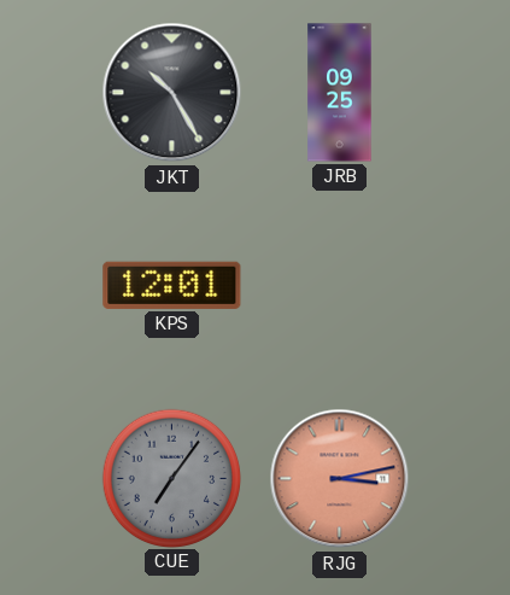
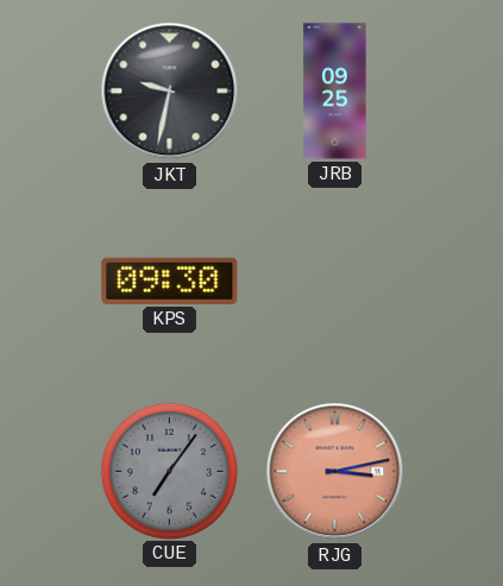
JKT: 10:25 -> 9:32 (170, 92)
KPS: 12:01 -> 09:30 (170, 281)
